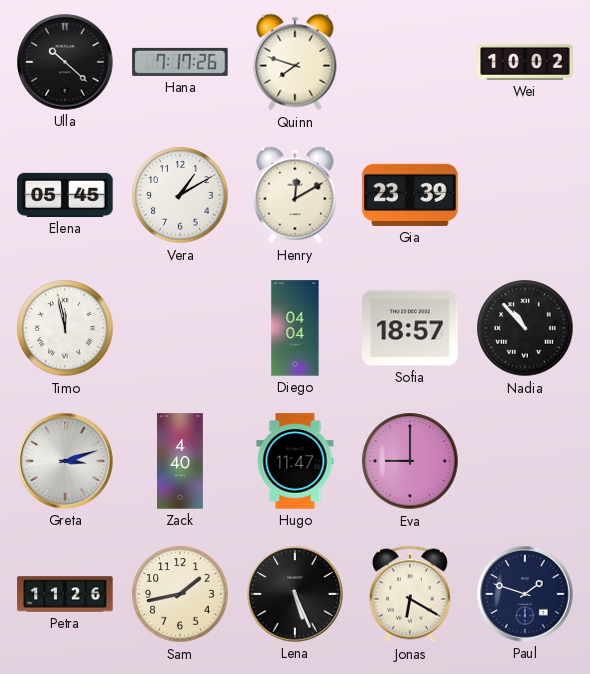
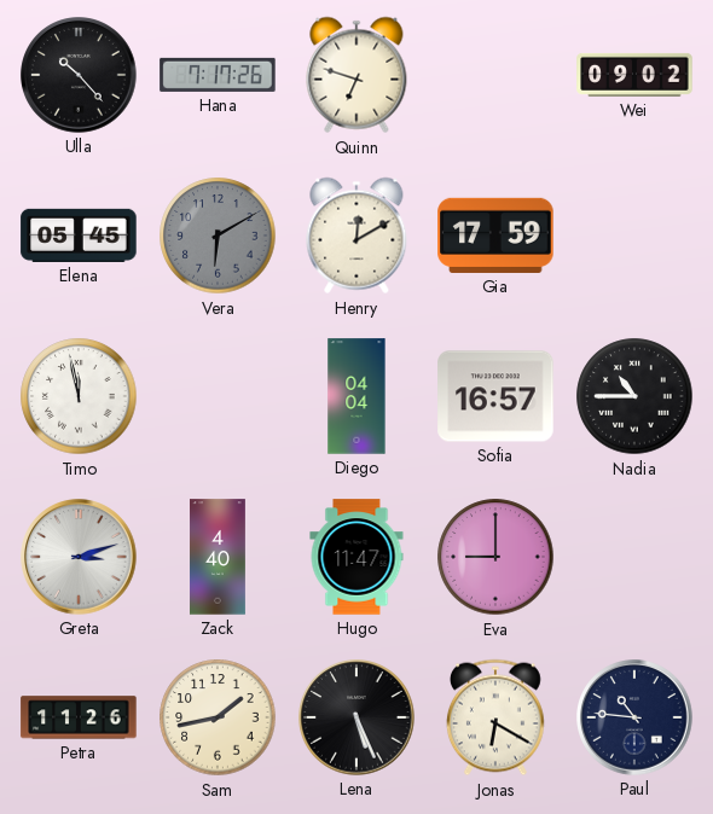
Ulla: 10:22 -> 10:23 (79, 75)
Quinn: 7:48 -> 6:48 (356, 75)
Wei: 10:02 -> 09:02 (634, 75)
Vera: 1:10 -> 6:10 (218, 236)
Vera dial: white -> grey (218, 236)
Gia: 23:39 -> 17:59 (495, 236)
Sofia: 18:57 -> 16:57 (495, 396)
Nadia: 10:53 -> 10:45 (634, 396)
Paul: 1:48 -> 10:46 (634, 717)
